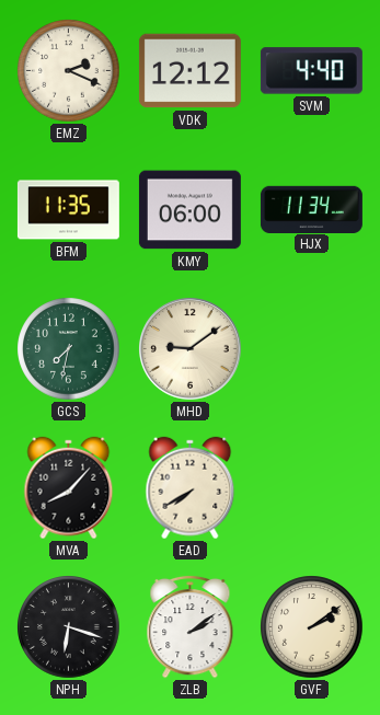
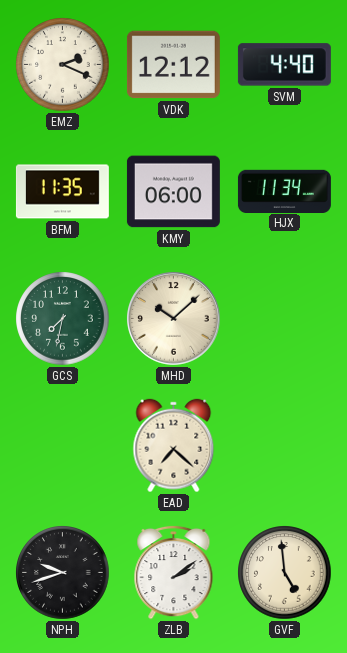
MHD: 9:09 -> 10:08 (174, 319)
MVA: 8:07 -> none (69, 488)
EAD: 7:40 -> 7:22 (174, 446)
NPH: 6:18 -> 9:42 (63, 573)
GVF: 2:09 -> 4:59 (285, 573)
